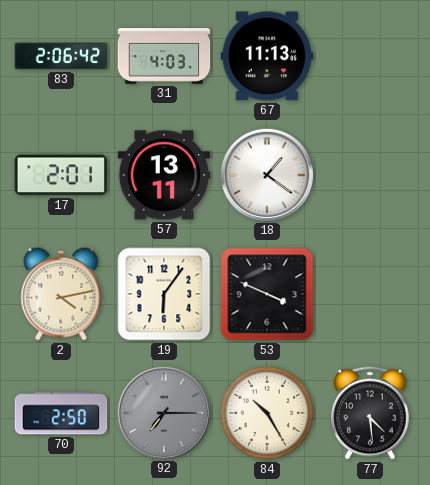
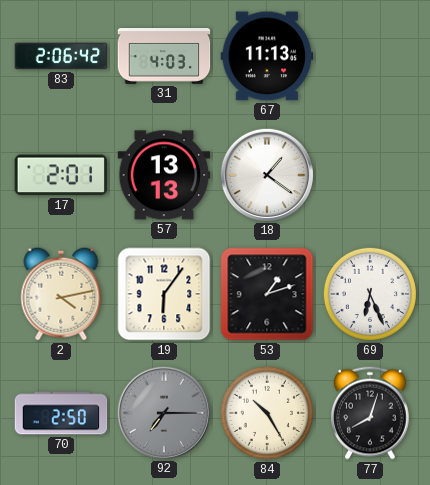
57: 13:11 -> 13:13 (164, 175)
53: 3:49 -> 1:12 (267, 294)
69: none -> 6:26 (370, 294)
77: 4:29 -> 8:03 (371, 413)
